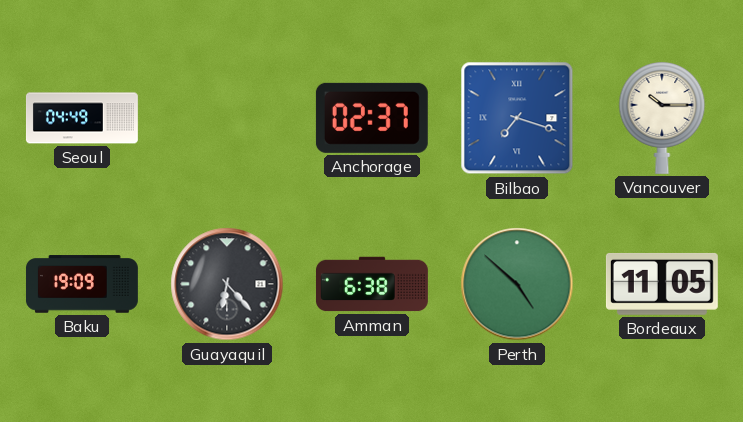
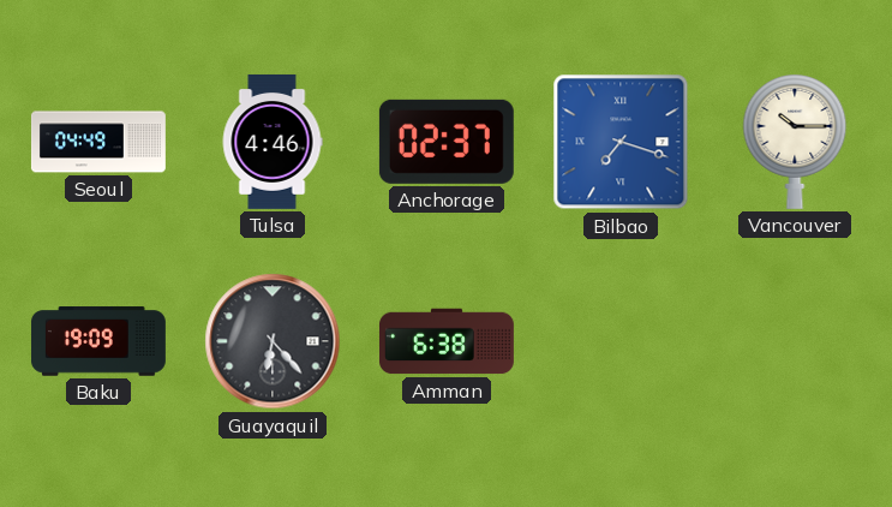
Tulsa: none -> 4:46 (273, 142)
Perth: 4:52 -> none (517, 284)
Bordeaux: 11:05 -> none (662, 284)
